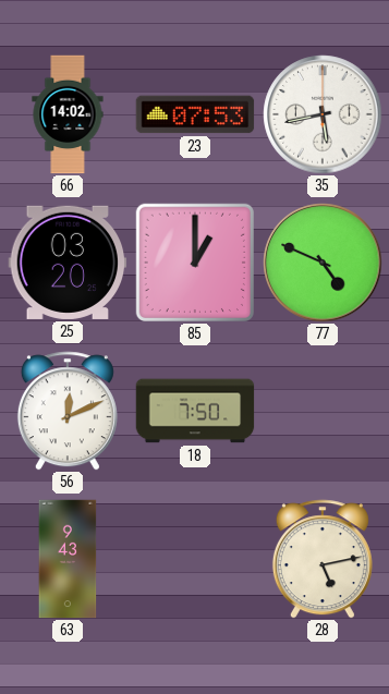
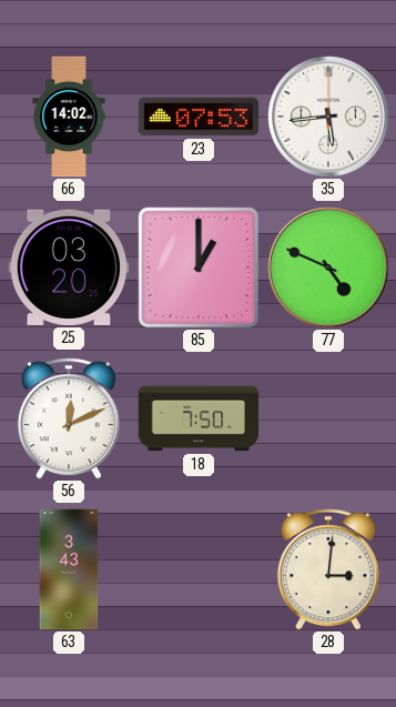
35: 5:43 -> 5:44 (328, 117)
63: 9:43 -> 3:43 (69, 569)
28: 5:13 -> 3:01 (328, 569)
